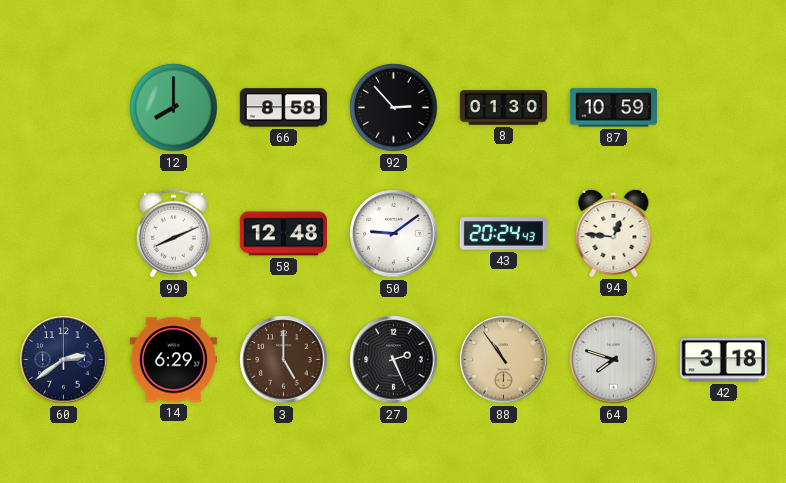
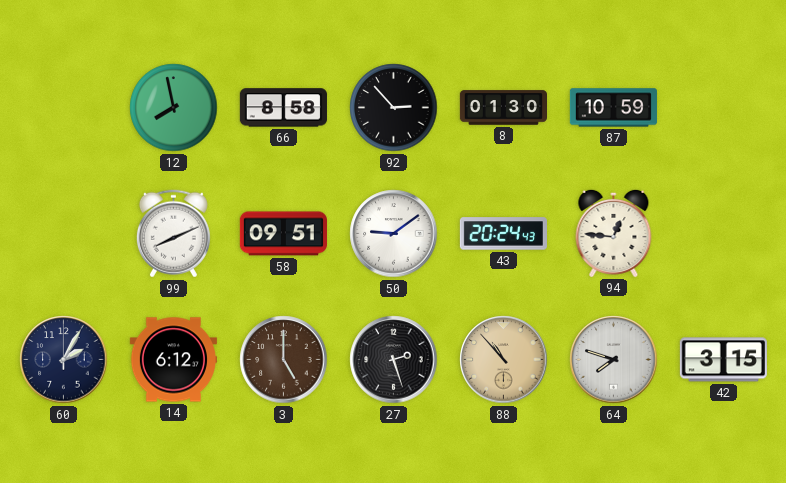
12: 8:00 -> 7:58 (174, 108)
58: 12:48 -> 09:51 (283, 234)
60: 2:39 -> 2:05 (64, 360)
14: 6:29 -> 6:12 (173, 360)
27: 2:26 -> 2:27 (394, 360)
88: 10:54 -> 10:53 (504, 360)
42: 3:18 -> 3:15 (723, 360)
